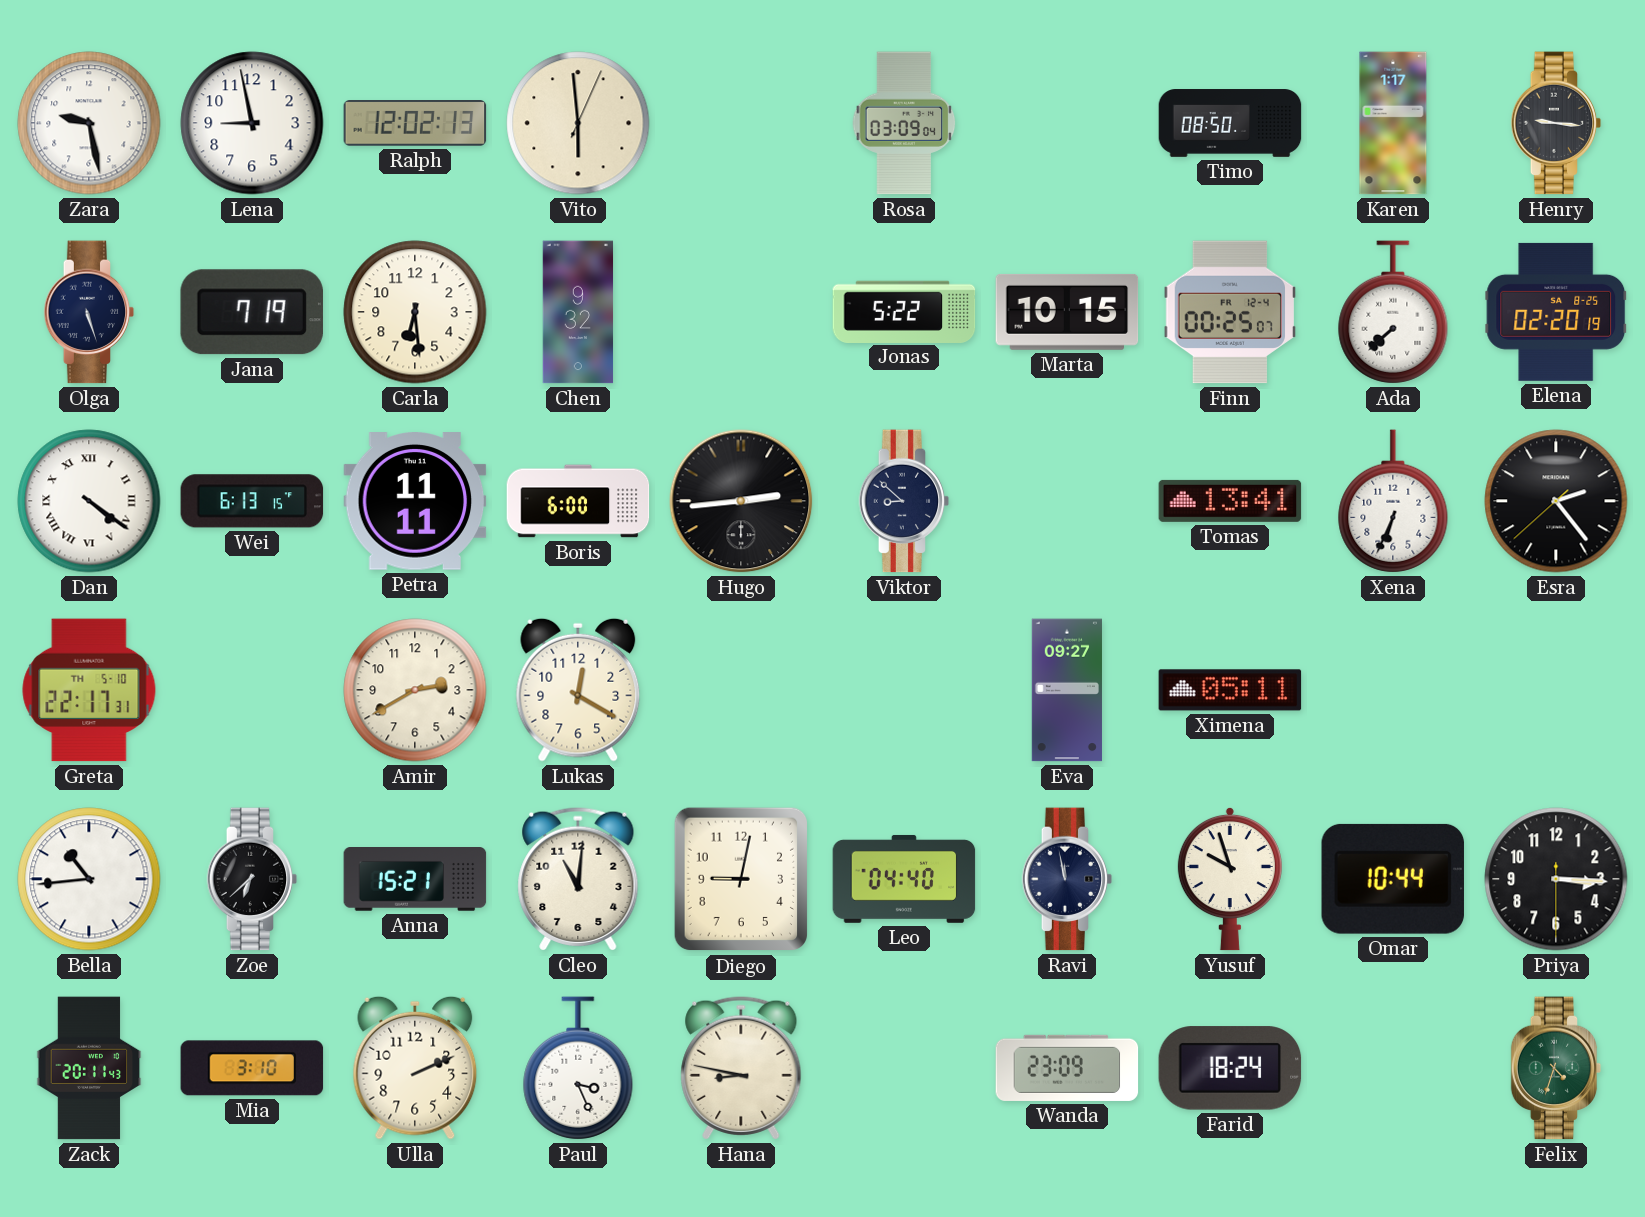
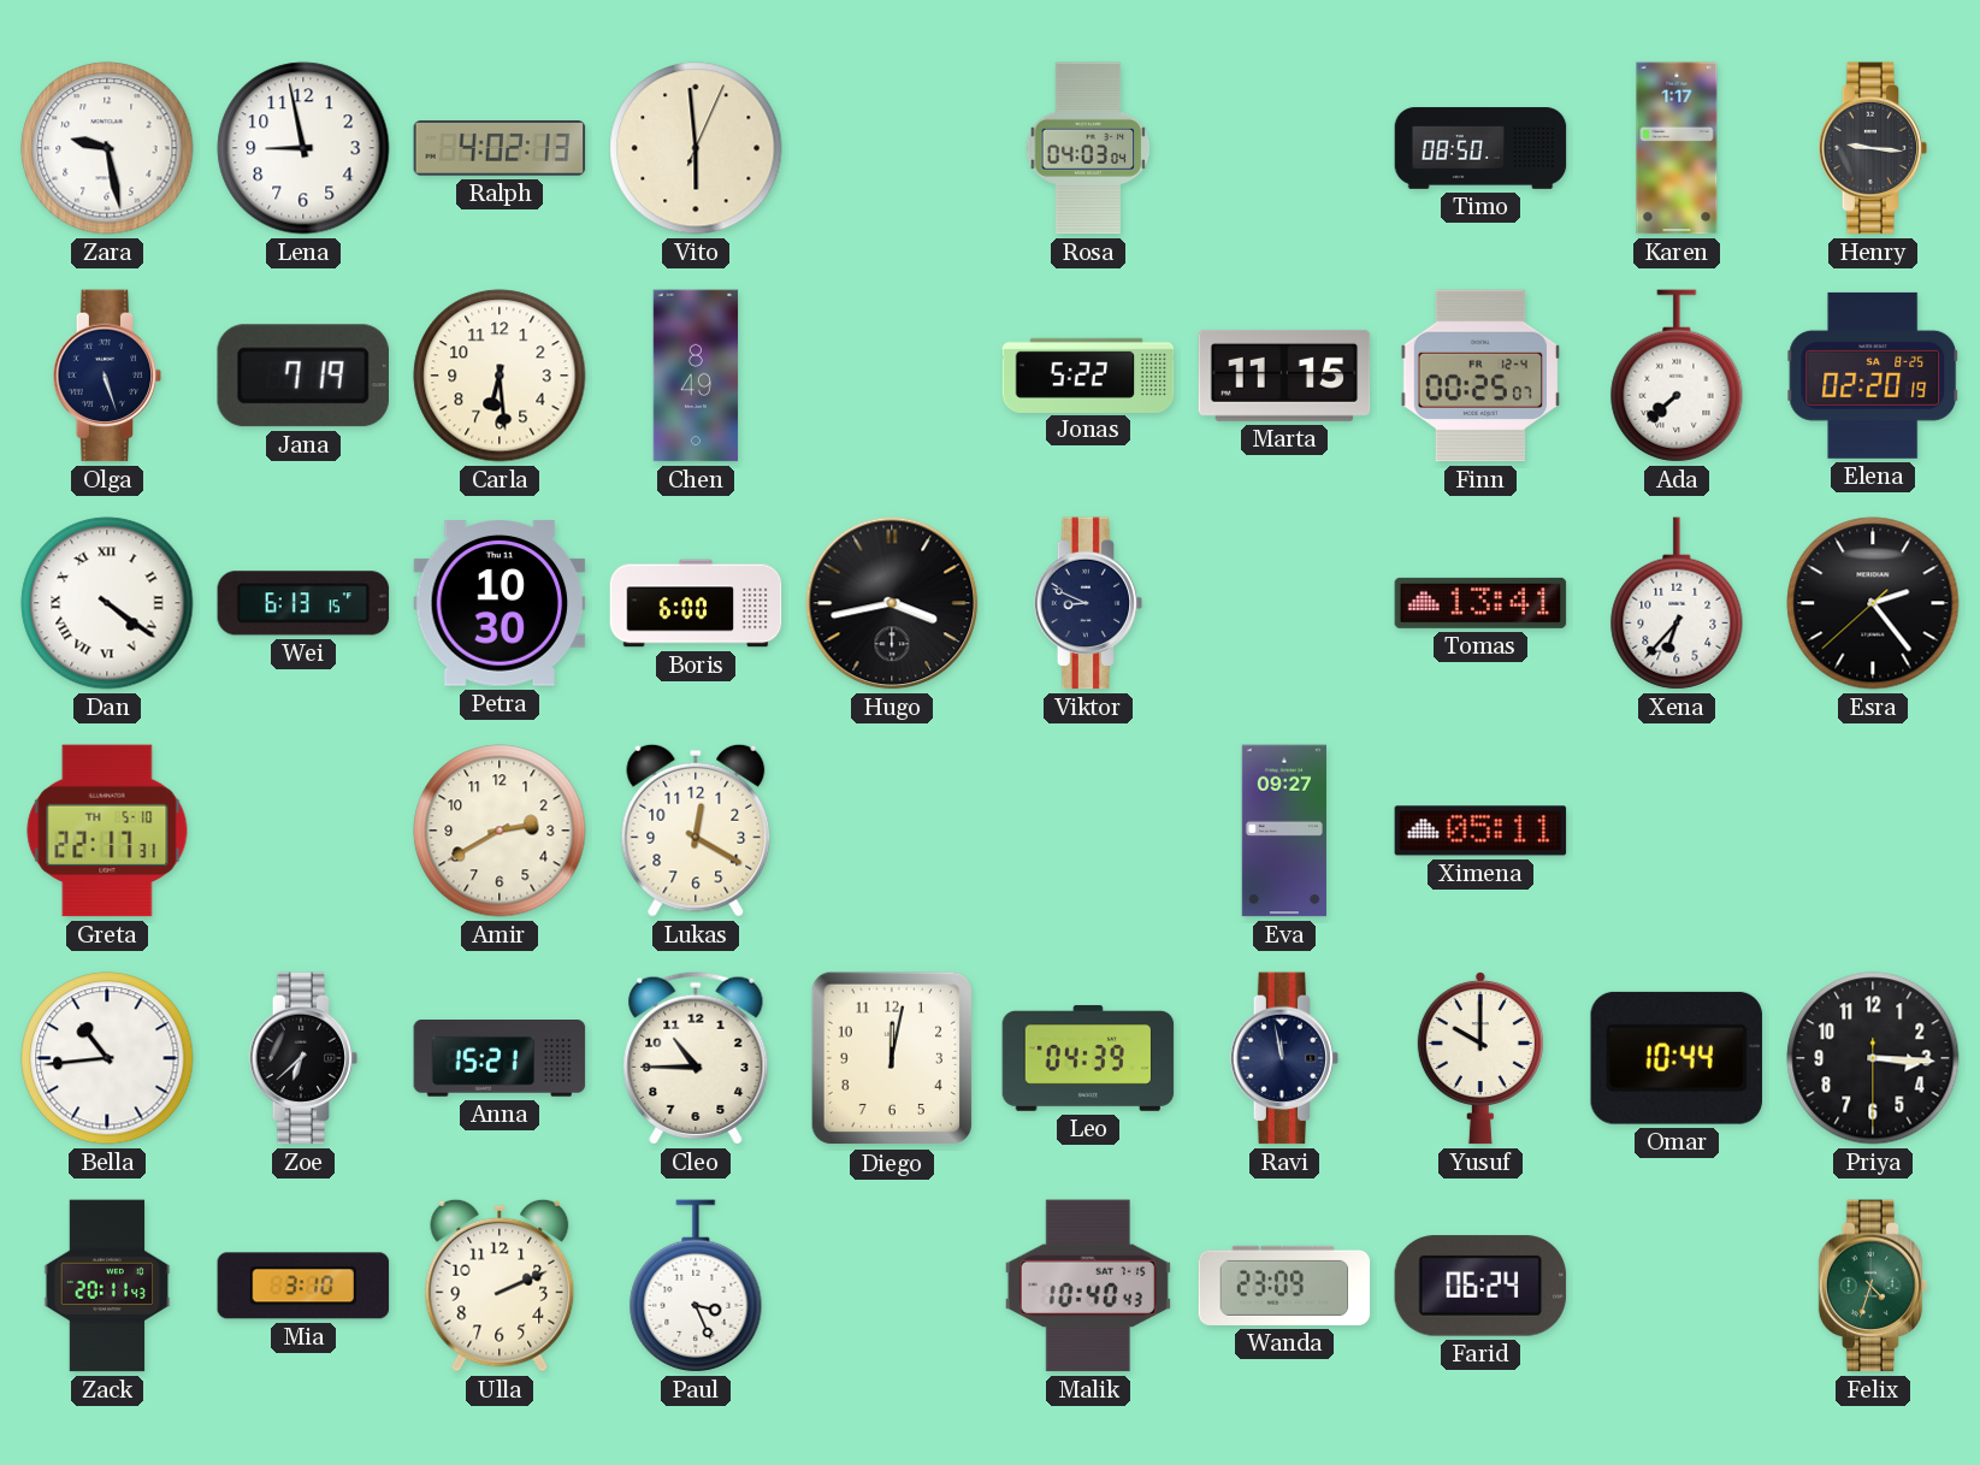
Ralph: 12:02 -> 4:02 (500, 149)
Rosa: 03:09 -> 04:03 (1088, 148)
Chen: 9:32 -> 8:49 (696, 376)
Marta: 10:15 -> 11:15 (1284, 376)
Petra: 11:11 -> 10:30 (500, 603)
Hugo: 2:44 -> 3:43 (892, 603)
Viktor: 8:52 -> 8:49 (1088, 603)
Xena: 6:34 -> 6:37 (1677, 603)
Cleo: 11:01 -> 10:45 (696, 1058)
Diego: 9:02 -> 12:02 (892, 1058)
Leo: 04:40 -> 04:39 (1088, 1058)
Yusuf: 9:57 -> 10:00 (1480, 1058)
Hana: 8:47 -> none (741, 1068)
Malik: none -> 10:40 (1088, 1286)
Farid: 18:24 -> 06:24 (1480, 1286)
